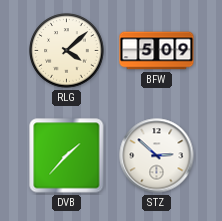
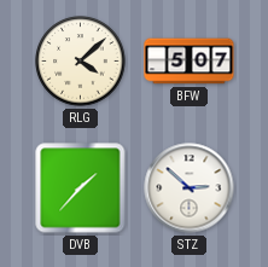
BFW: 5:09 -> 5:07 (190, 62)
